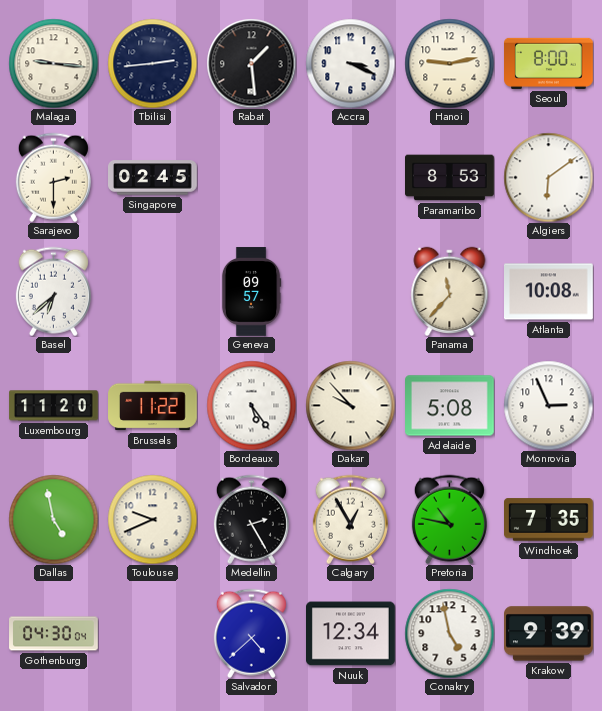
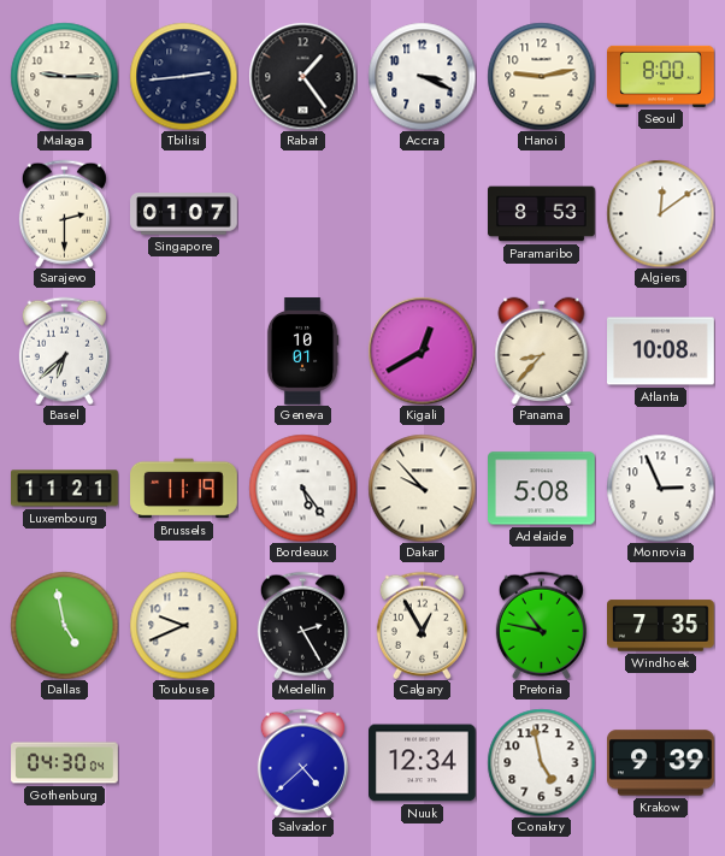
Malaga: 9:16 -> 9:15 (64, 76)
Rabat: 1:29 -> 1:24 (302, 76)
Singapore: 02:45 -> 01:07 (184, 214)
Algiers: 6:09 -> 12:09 (660, 213)
Geneva: 09:57 -> 10:01 (302, 352)
Kigali: none -> 12:40 (422, 350)
Panama: 11:37 -> 8:37 (542, 350)
Luxembourg: 11:20 -> 11:21 (65, 489)
Brussels: 11:22 -> 11:19 (184, 489)
